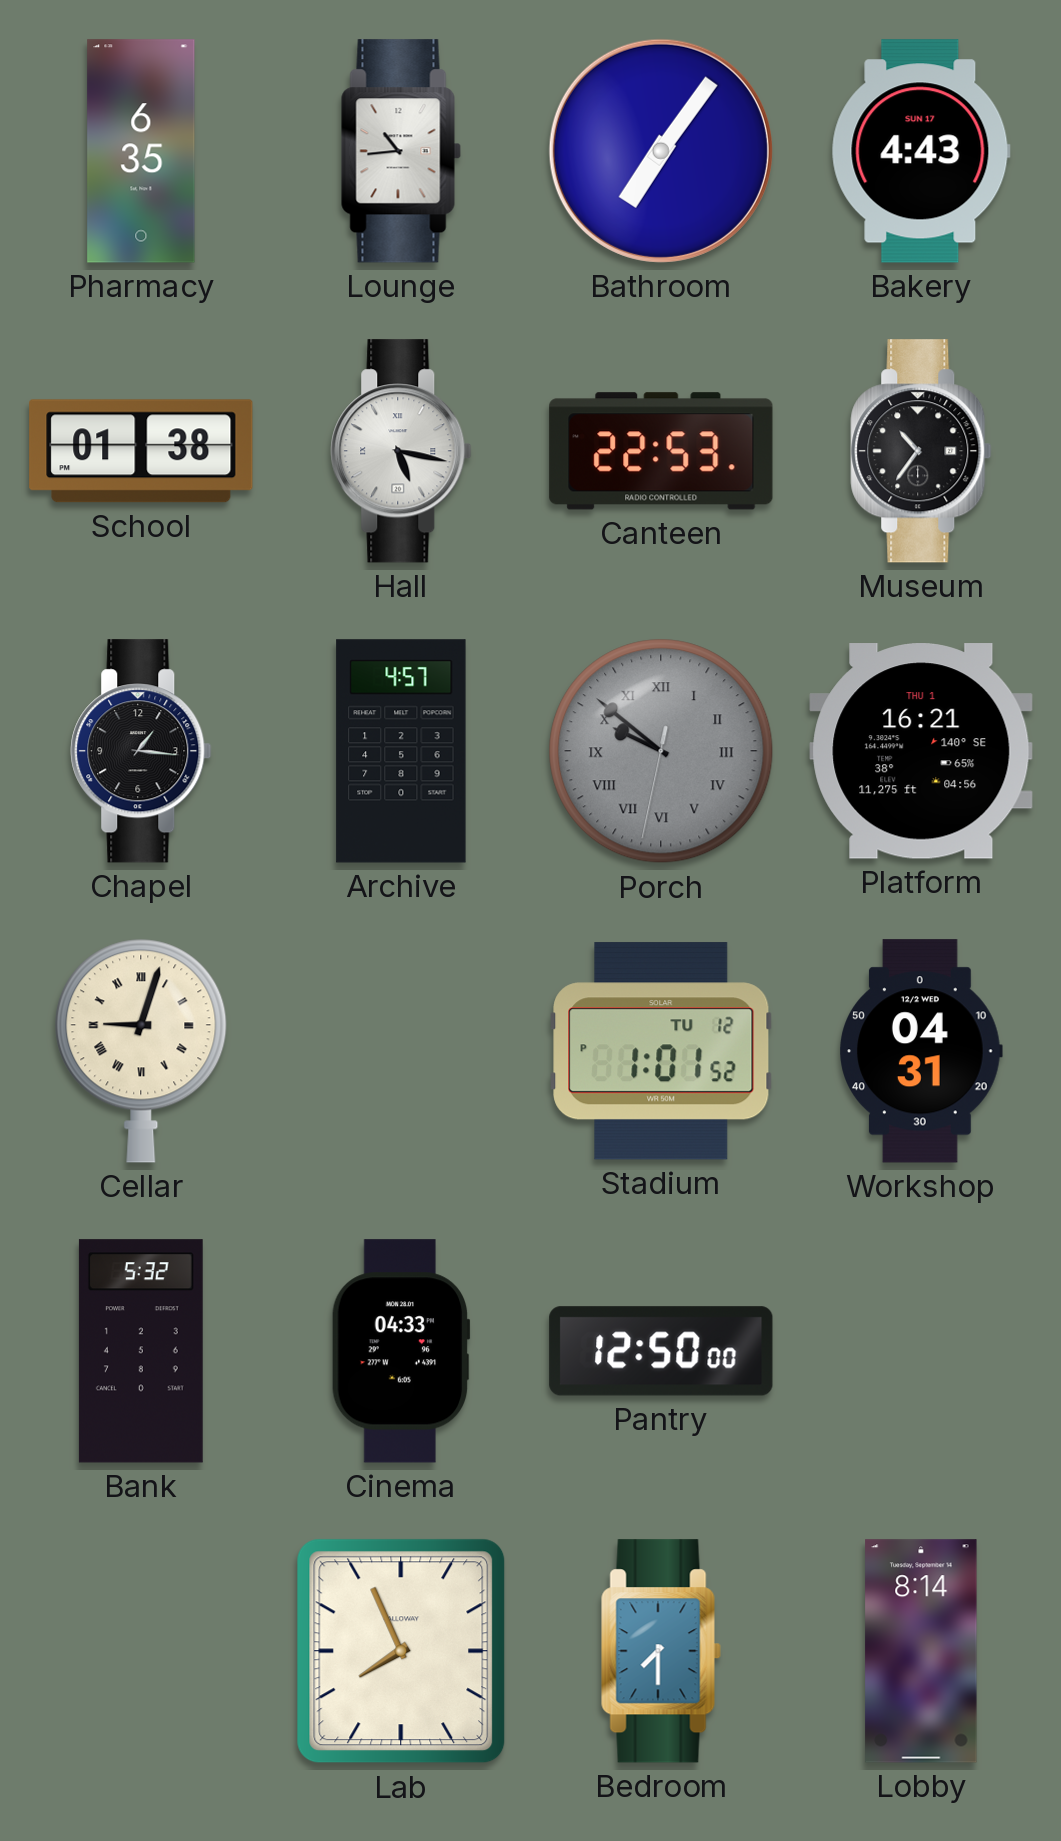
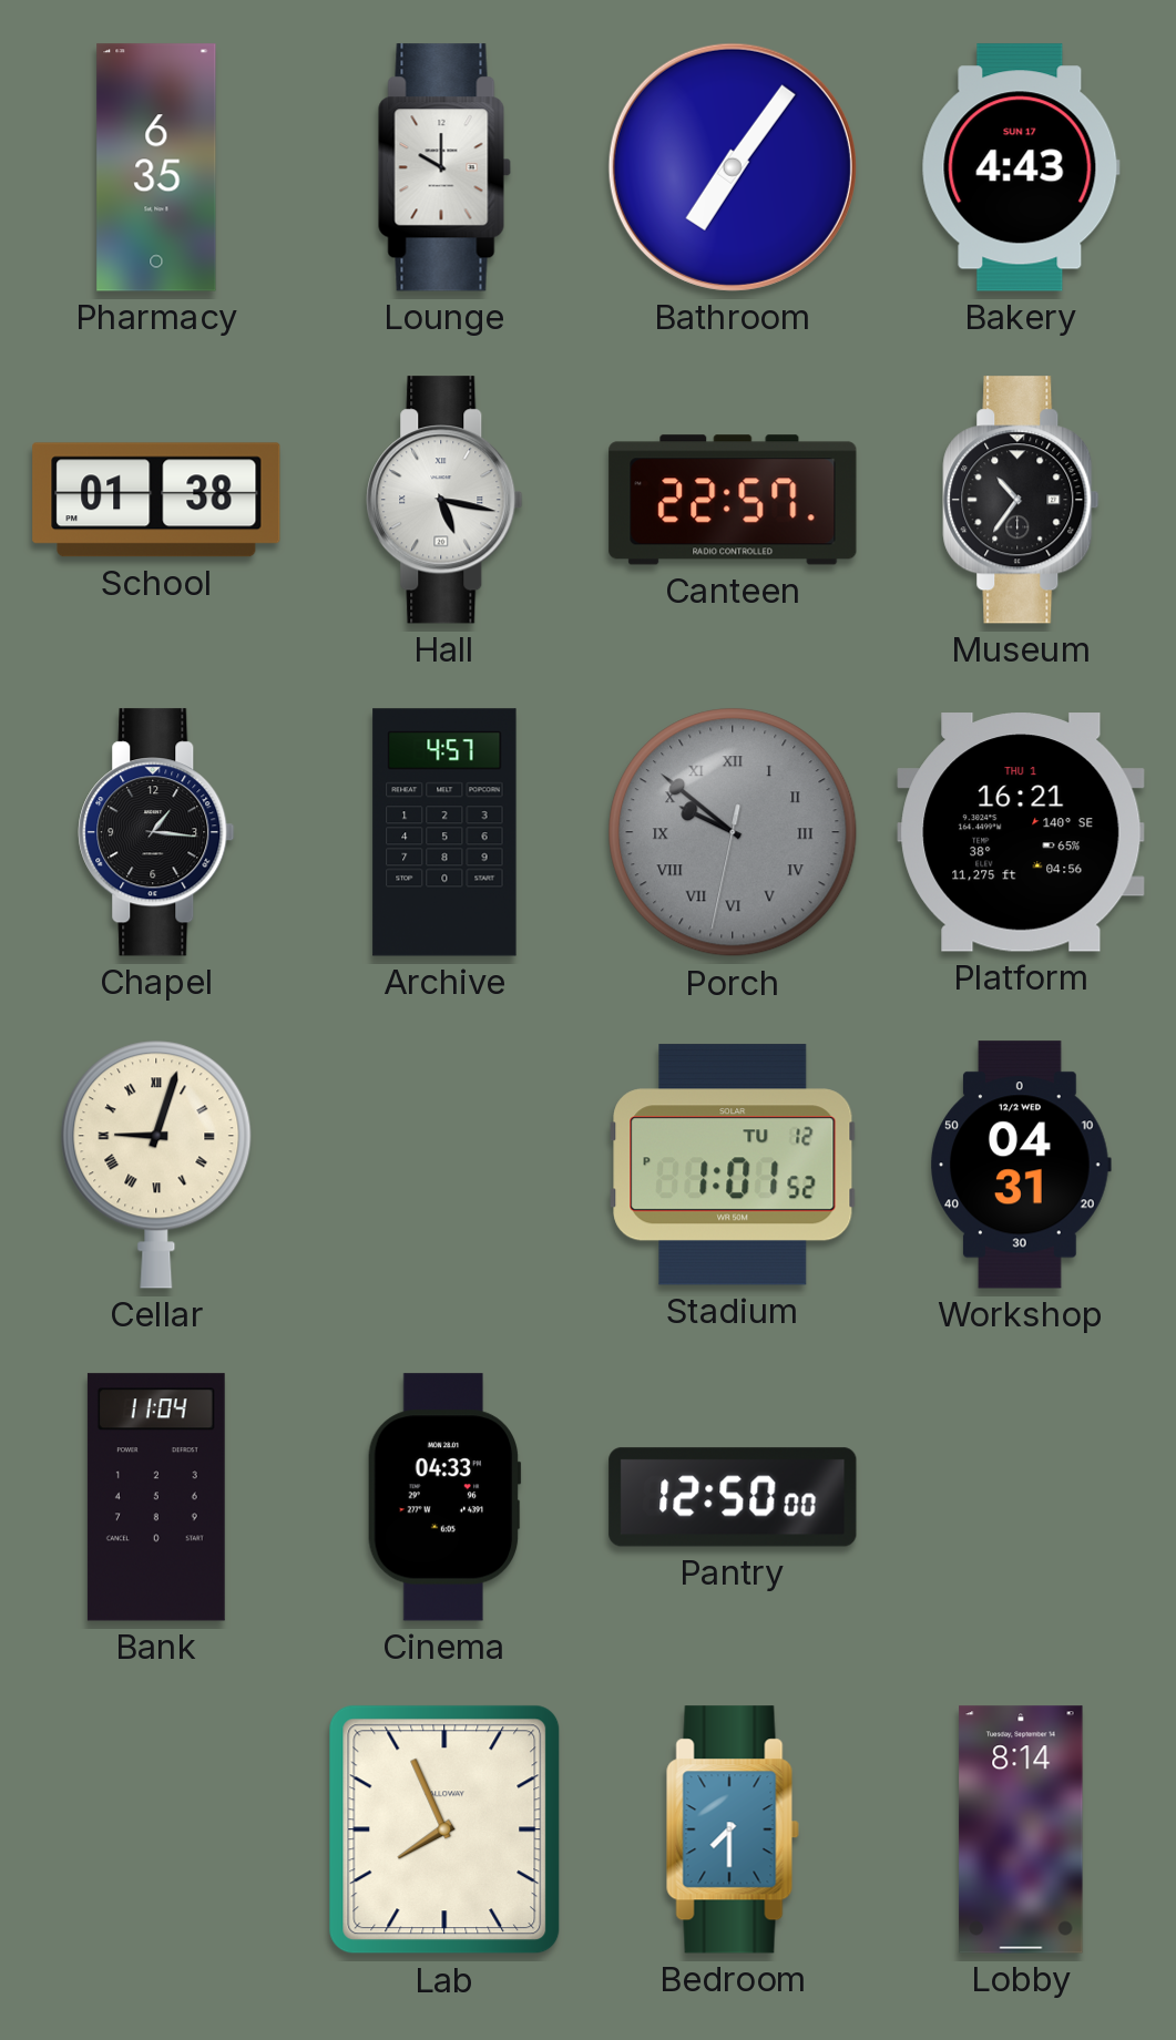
Lounge: 10:44 -> 10:00 (444, 167)
Canteen: 22:53 -> 22:57 (733, 500)
Bank: 5:32 -> 11:04 (156, 1497)
